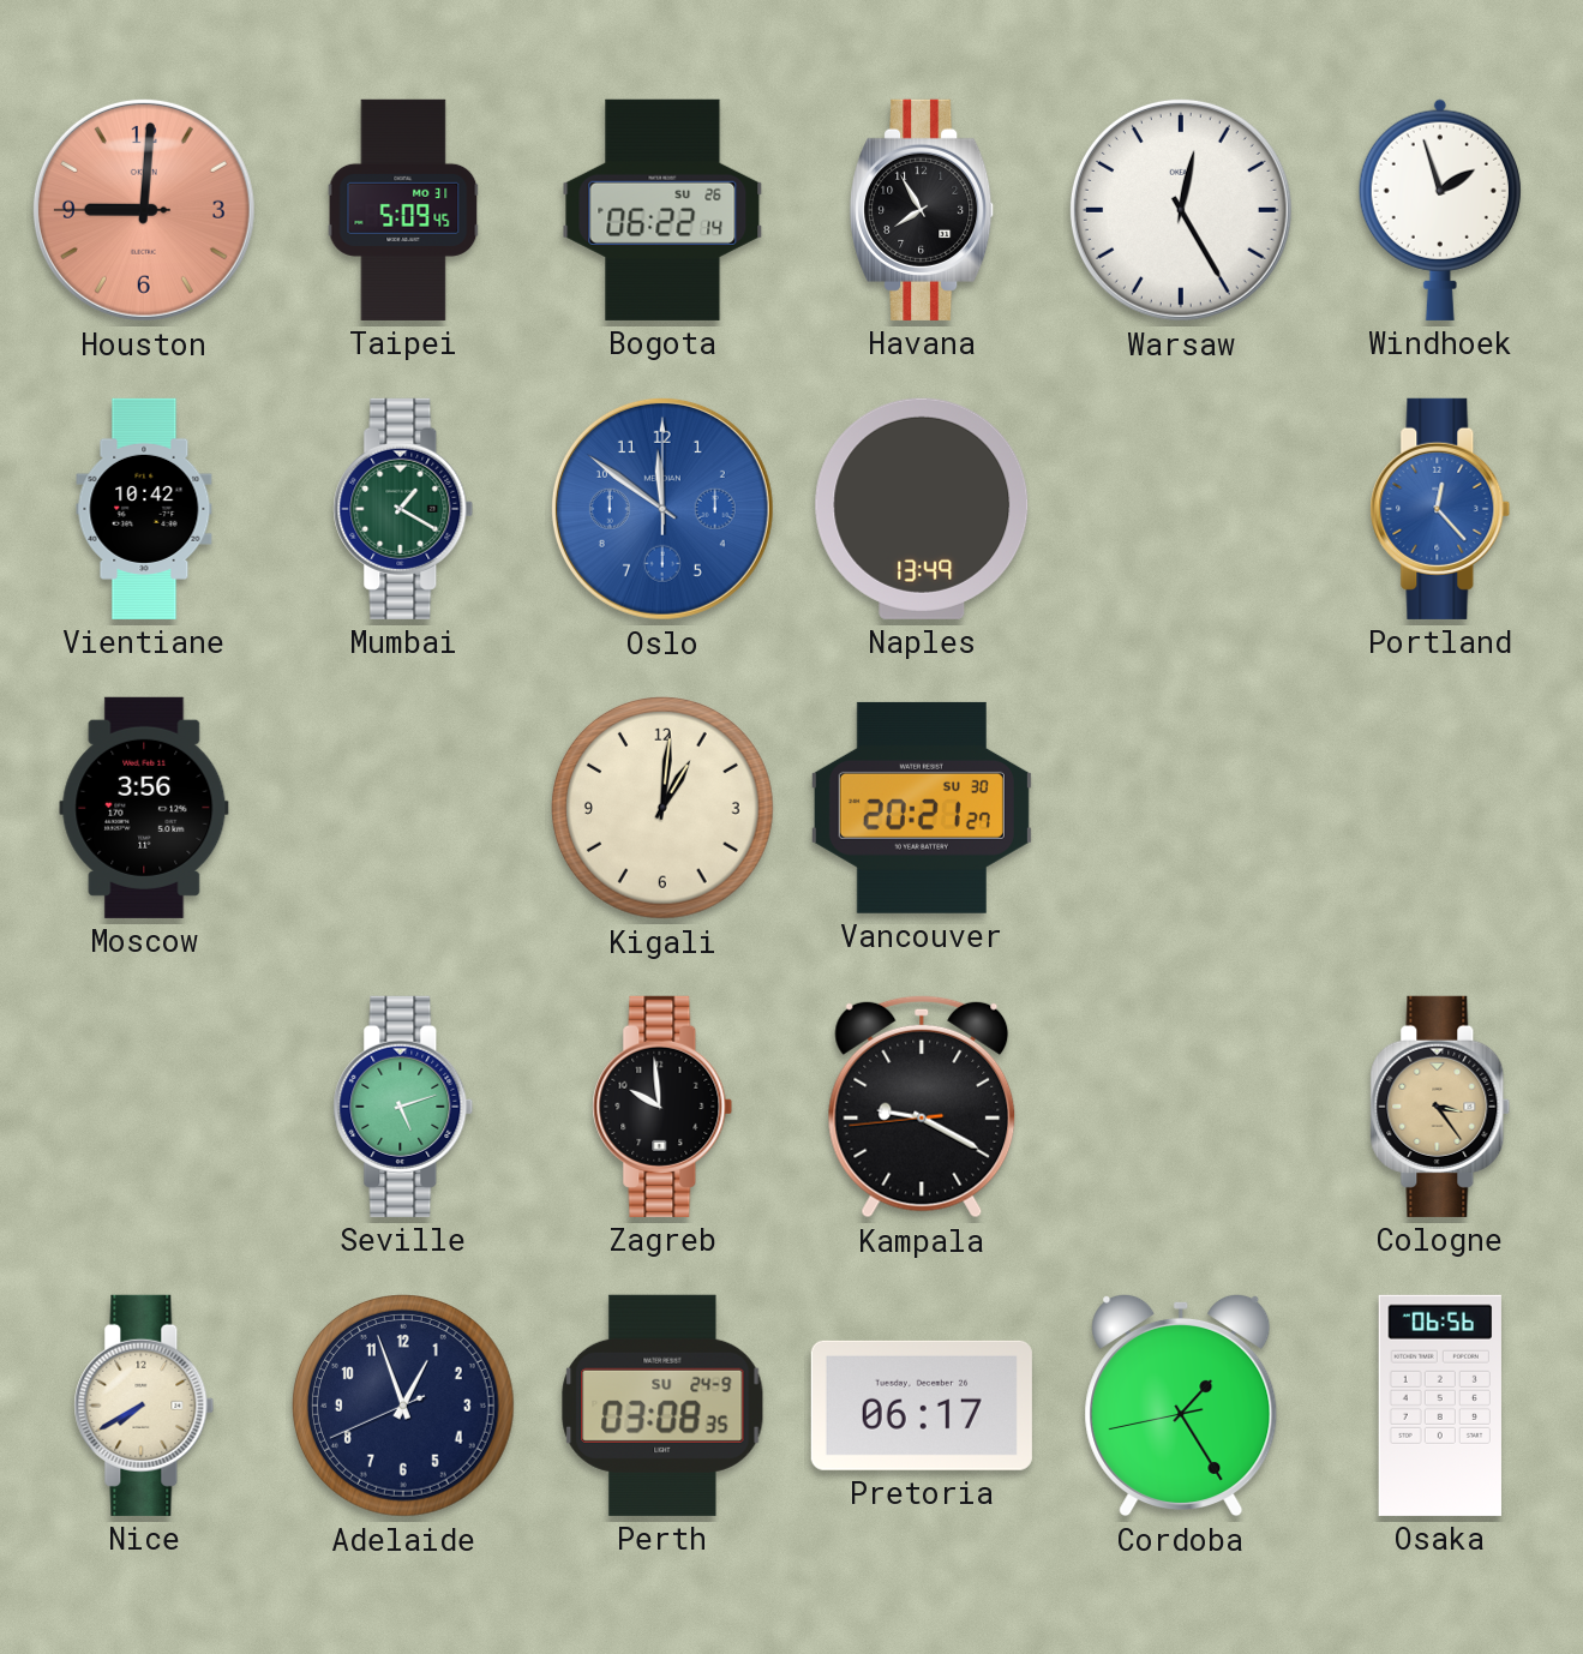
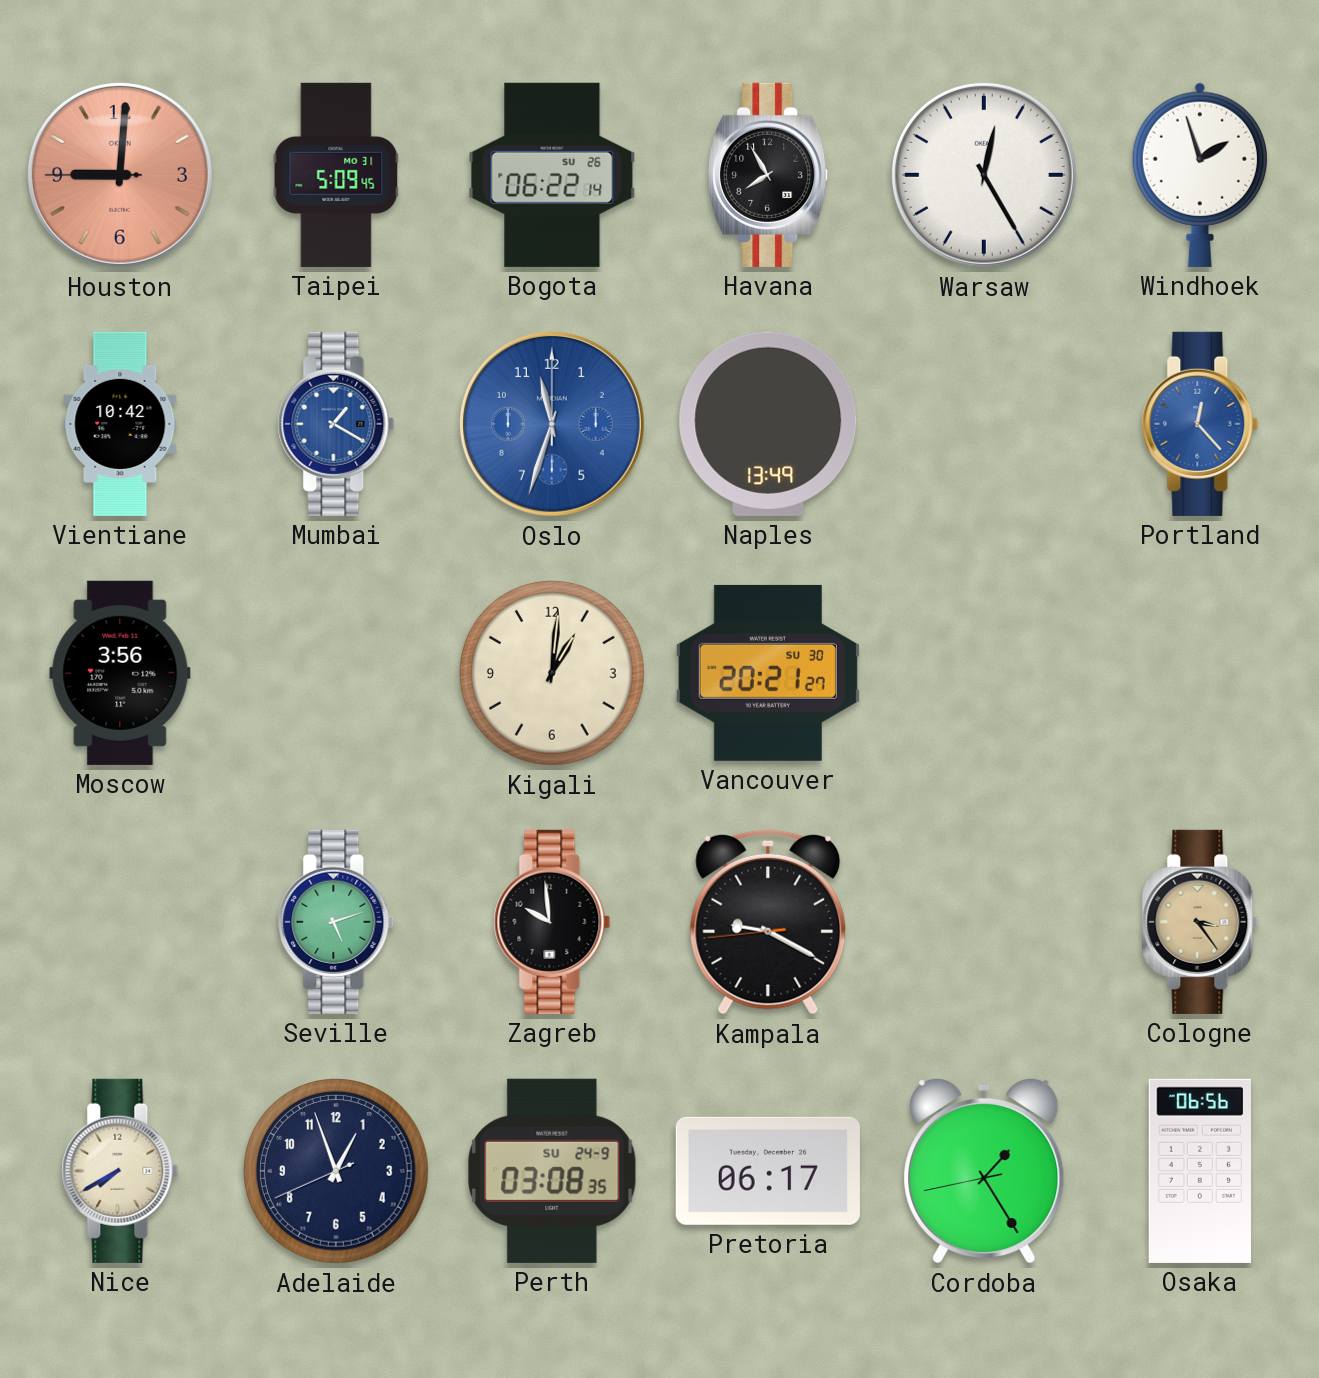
Mumbai dial: green -> blue (336, 424)
Oslo: 11:51 -> 11:33 (552, 424)
